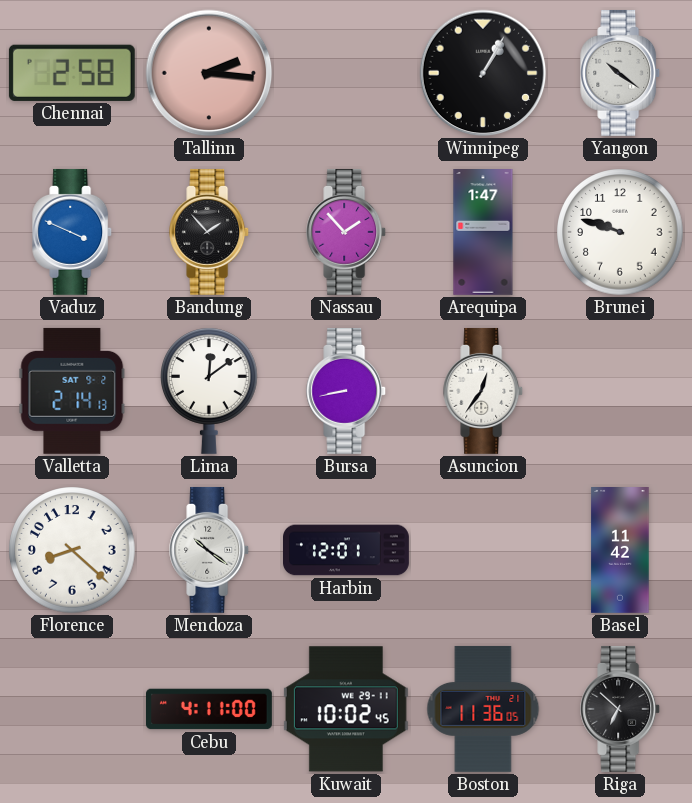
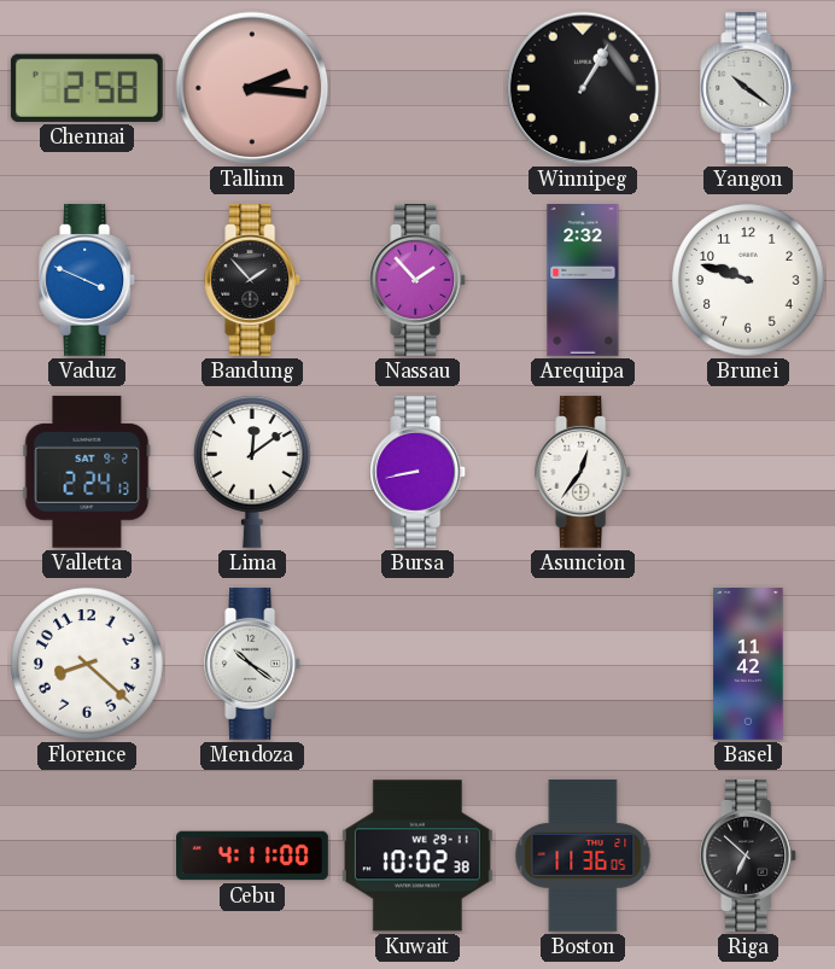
Arequipa: 1:47 -> 2:32 (583, 281)
Valletta: 2:14 -> 2:24 (87, 472)
Harbin: 12:01 -> none (347, 550)
Kuwait: 10:02:45 -> 10:02:38 (417, 856)
